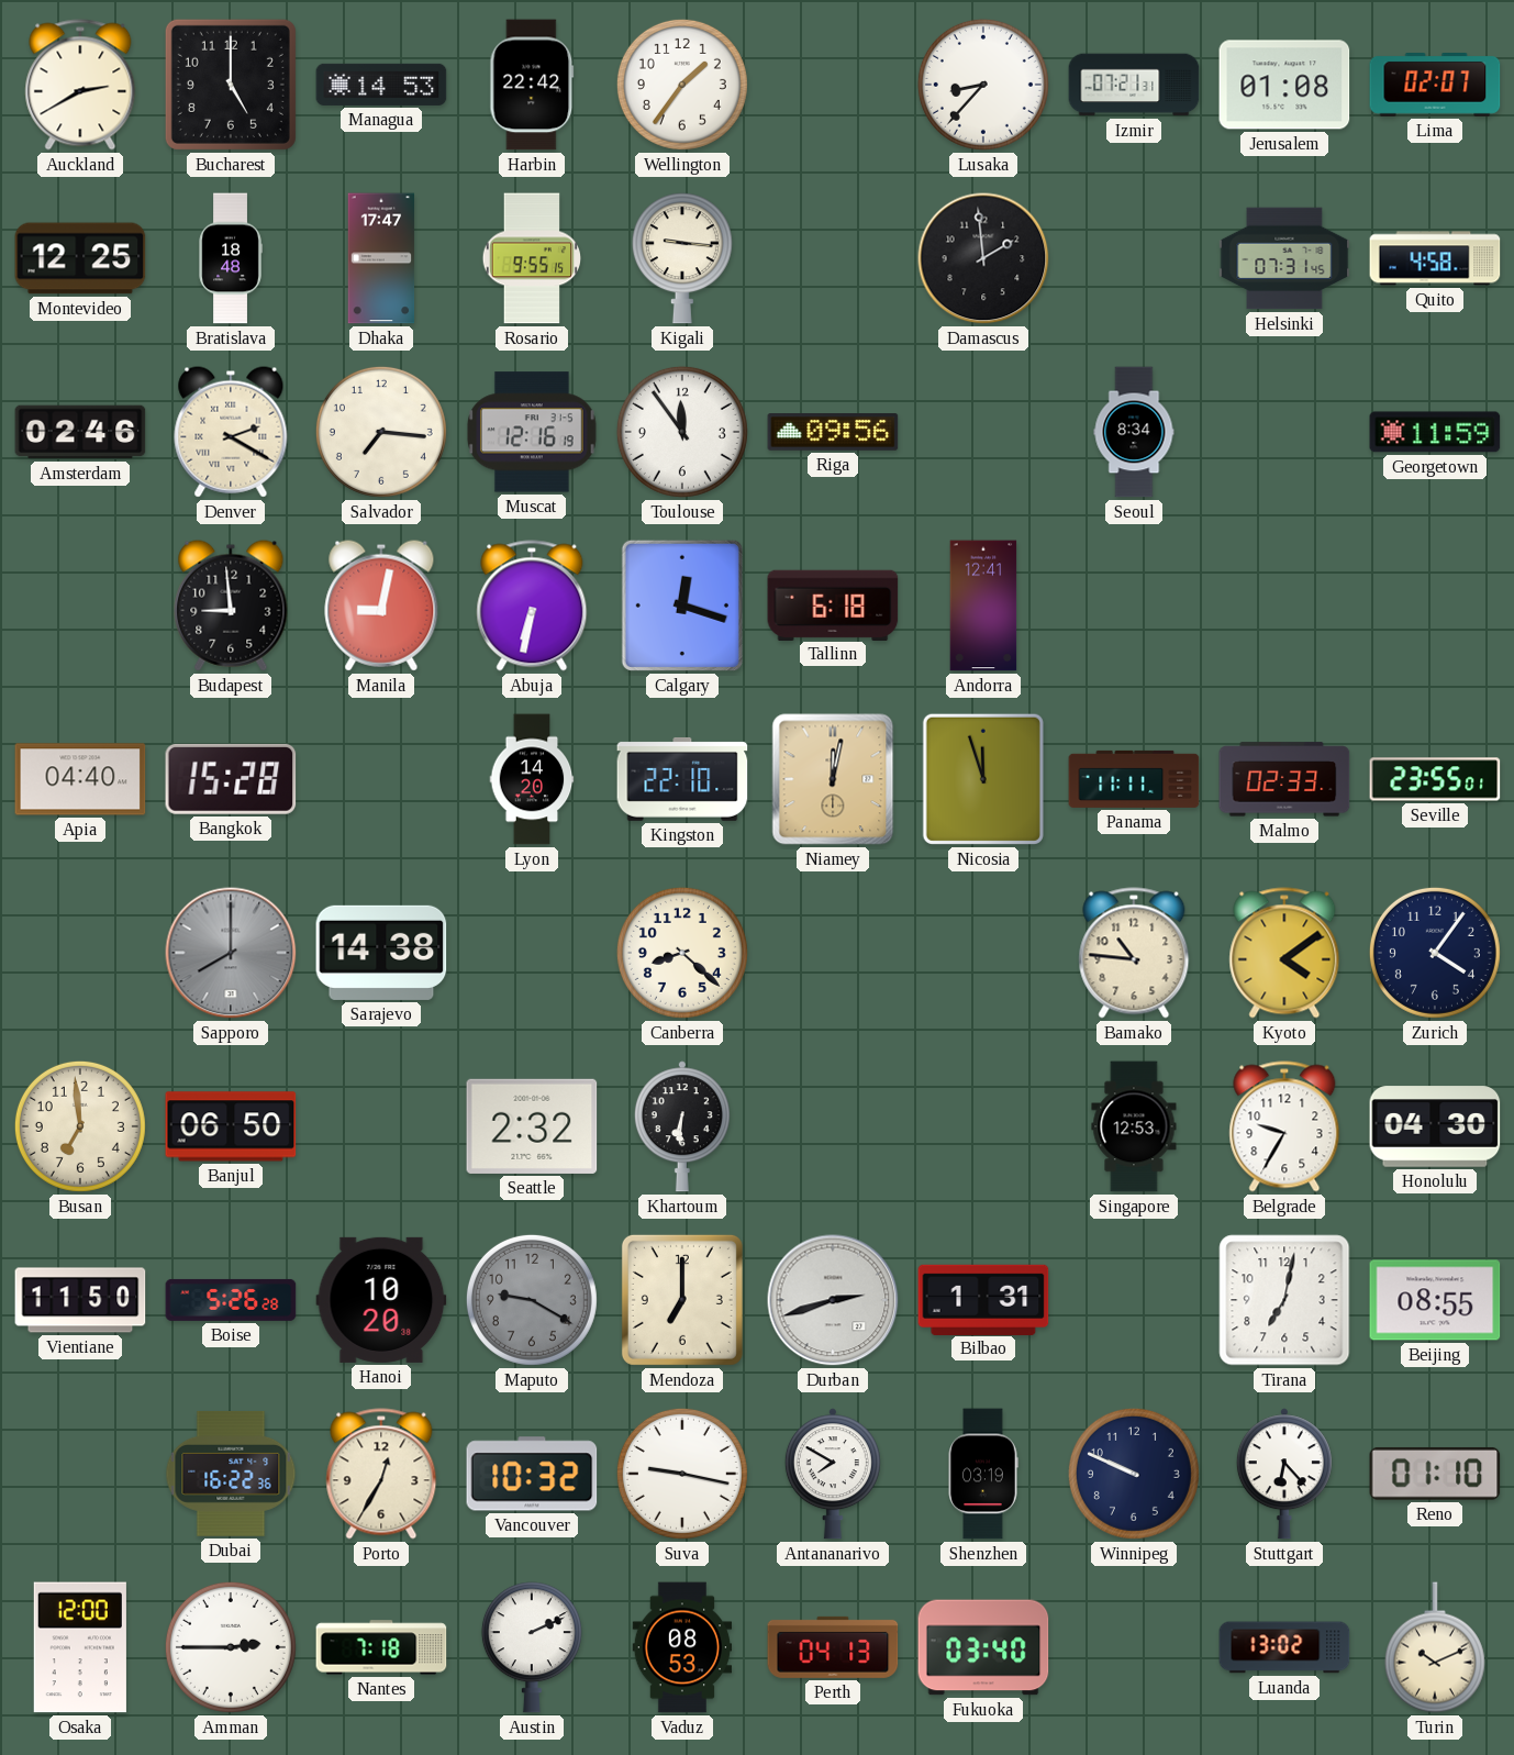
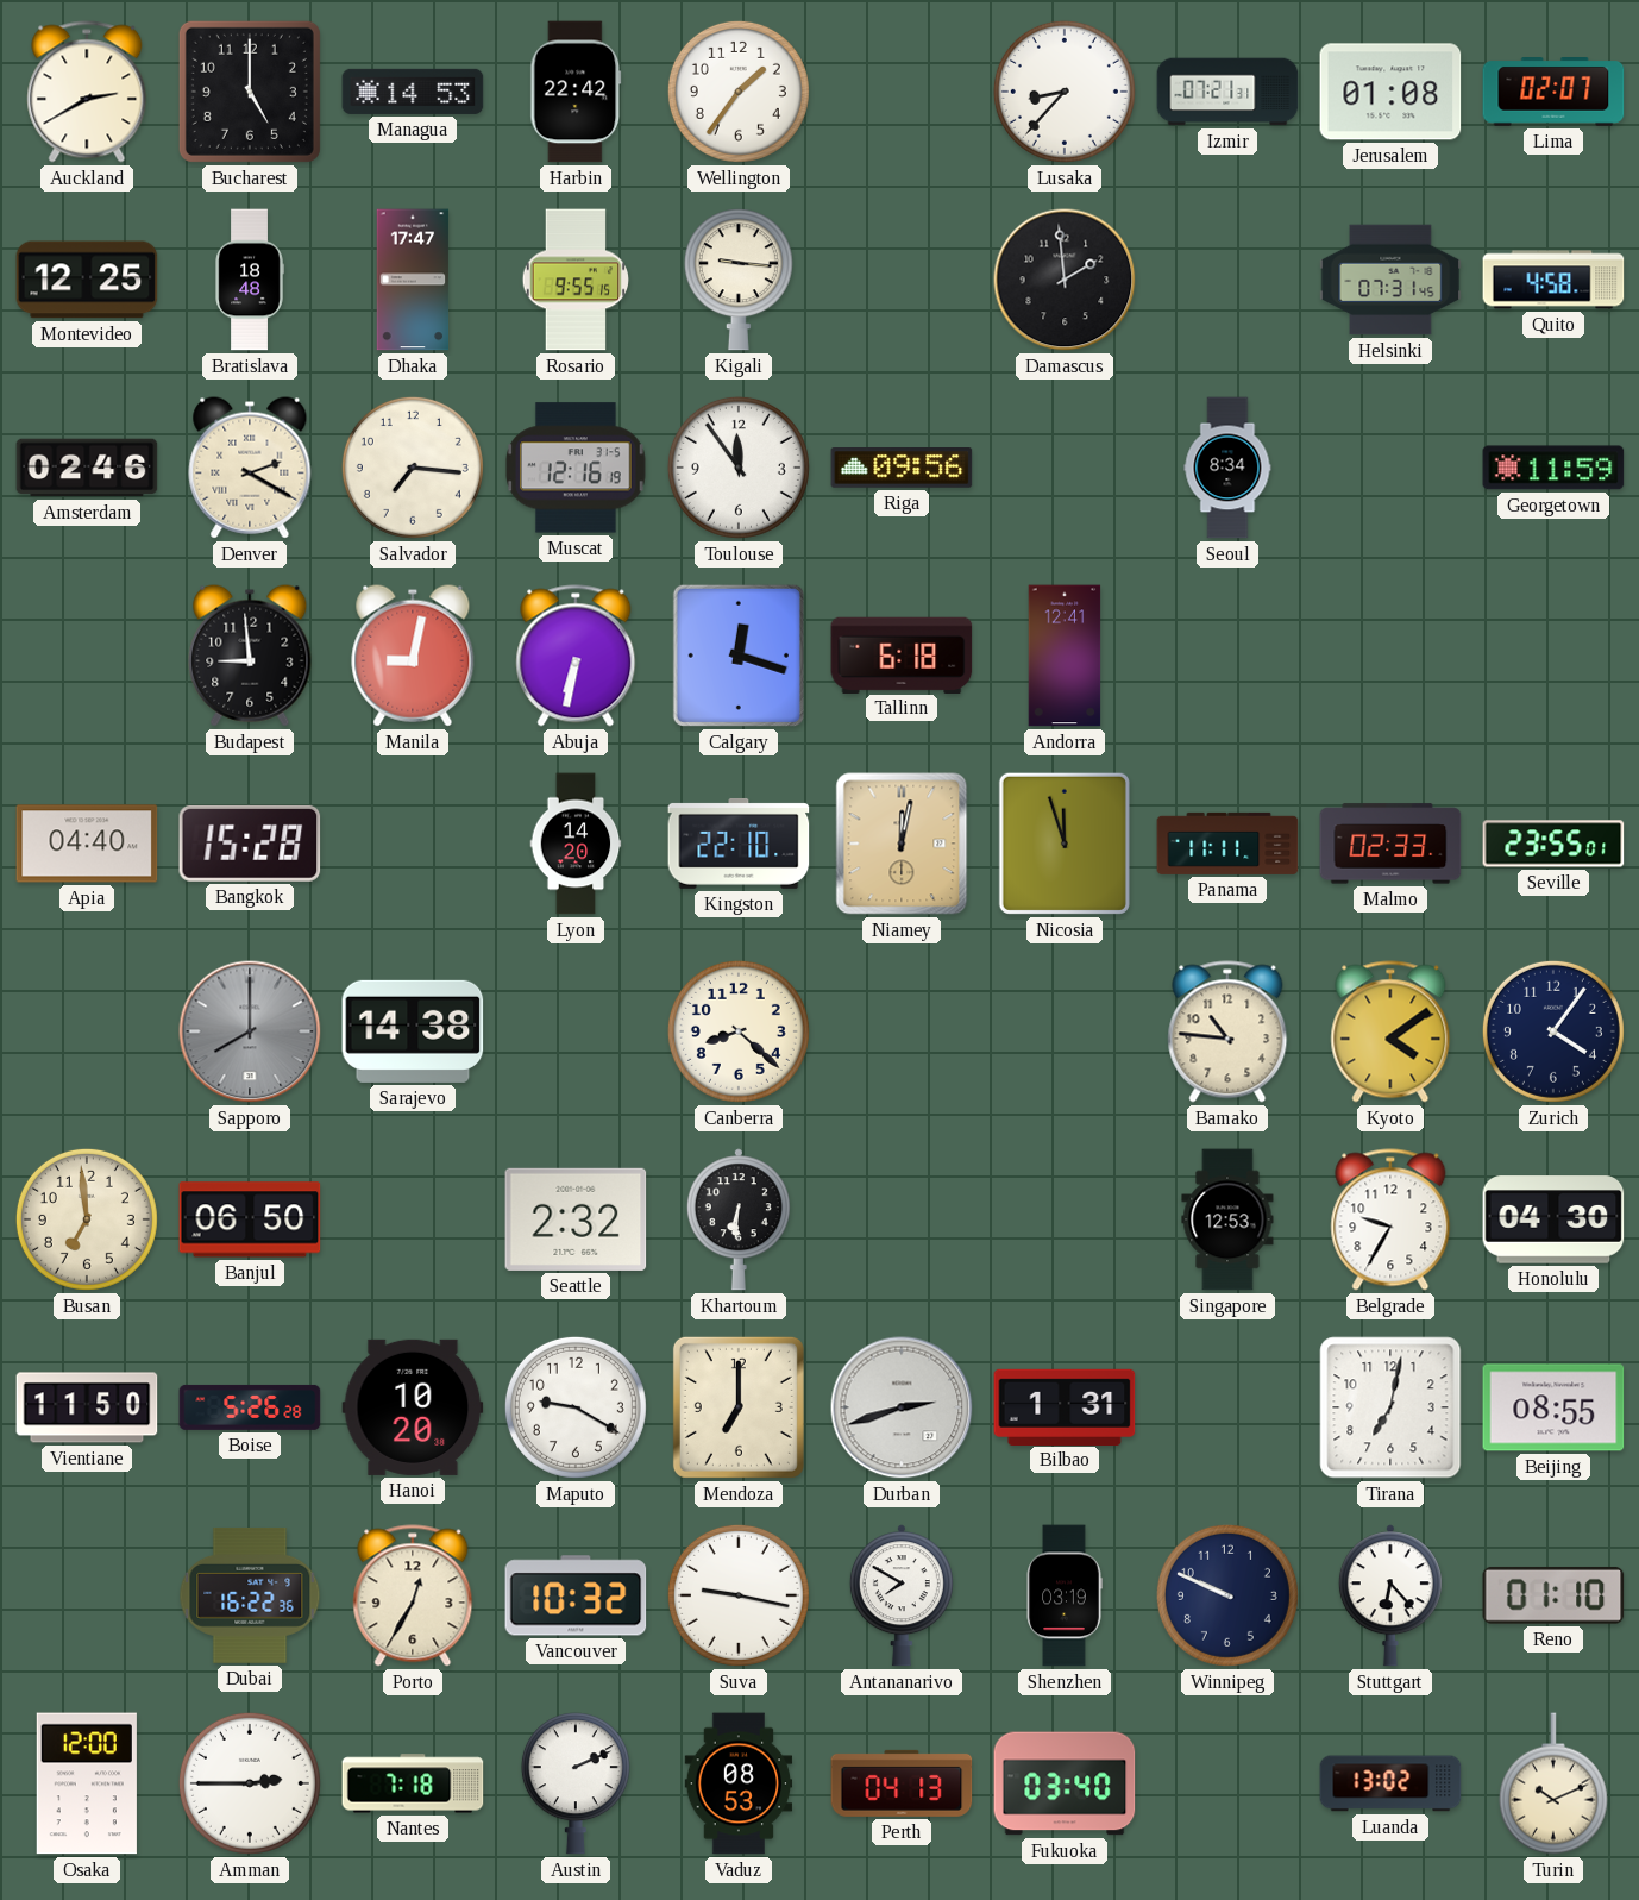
Maputo dial: grey -> white (576, 1407)
